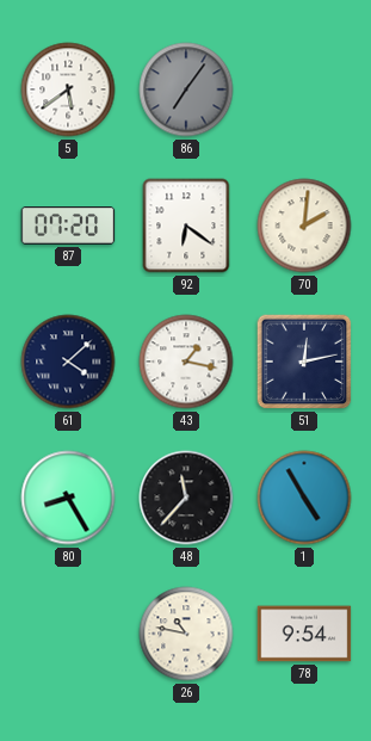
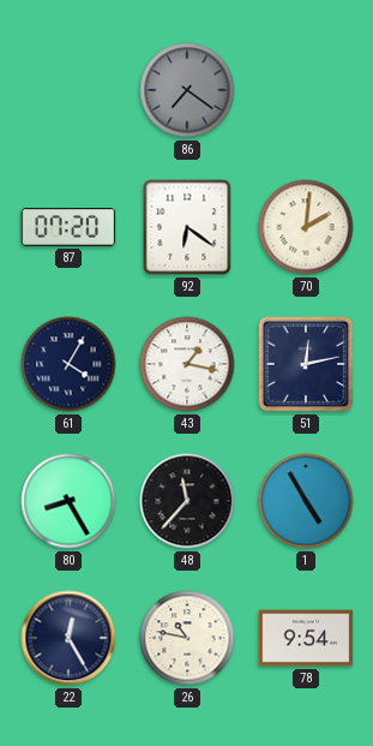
5: 5:39 -> none (68, 89)
86: 7:06 -> 7:21 (187, 90)
61: 4:08 -> 4:05 (68, 364)
22: none -> 12:25 (68, 638)
